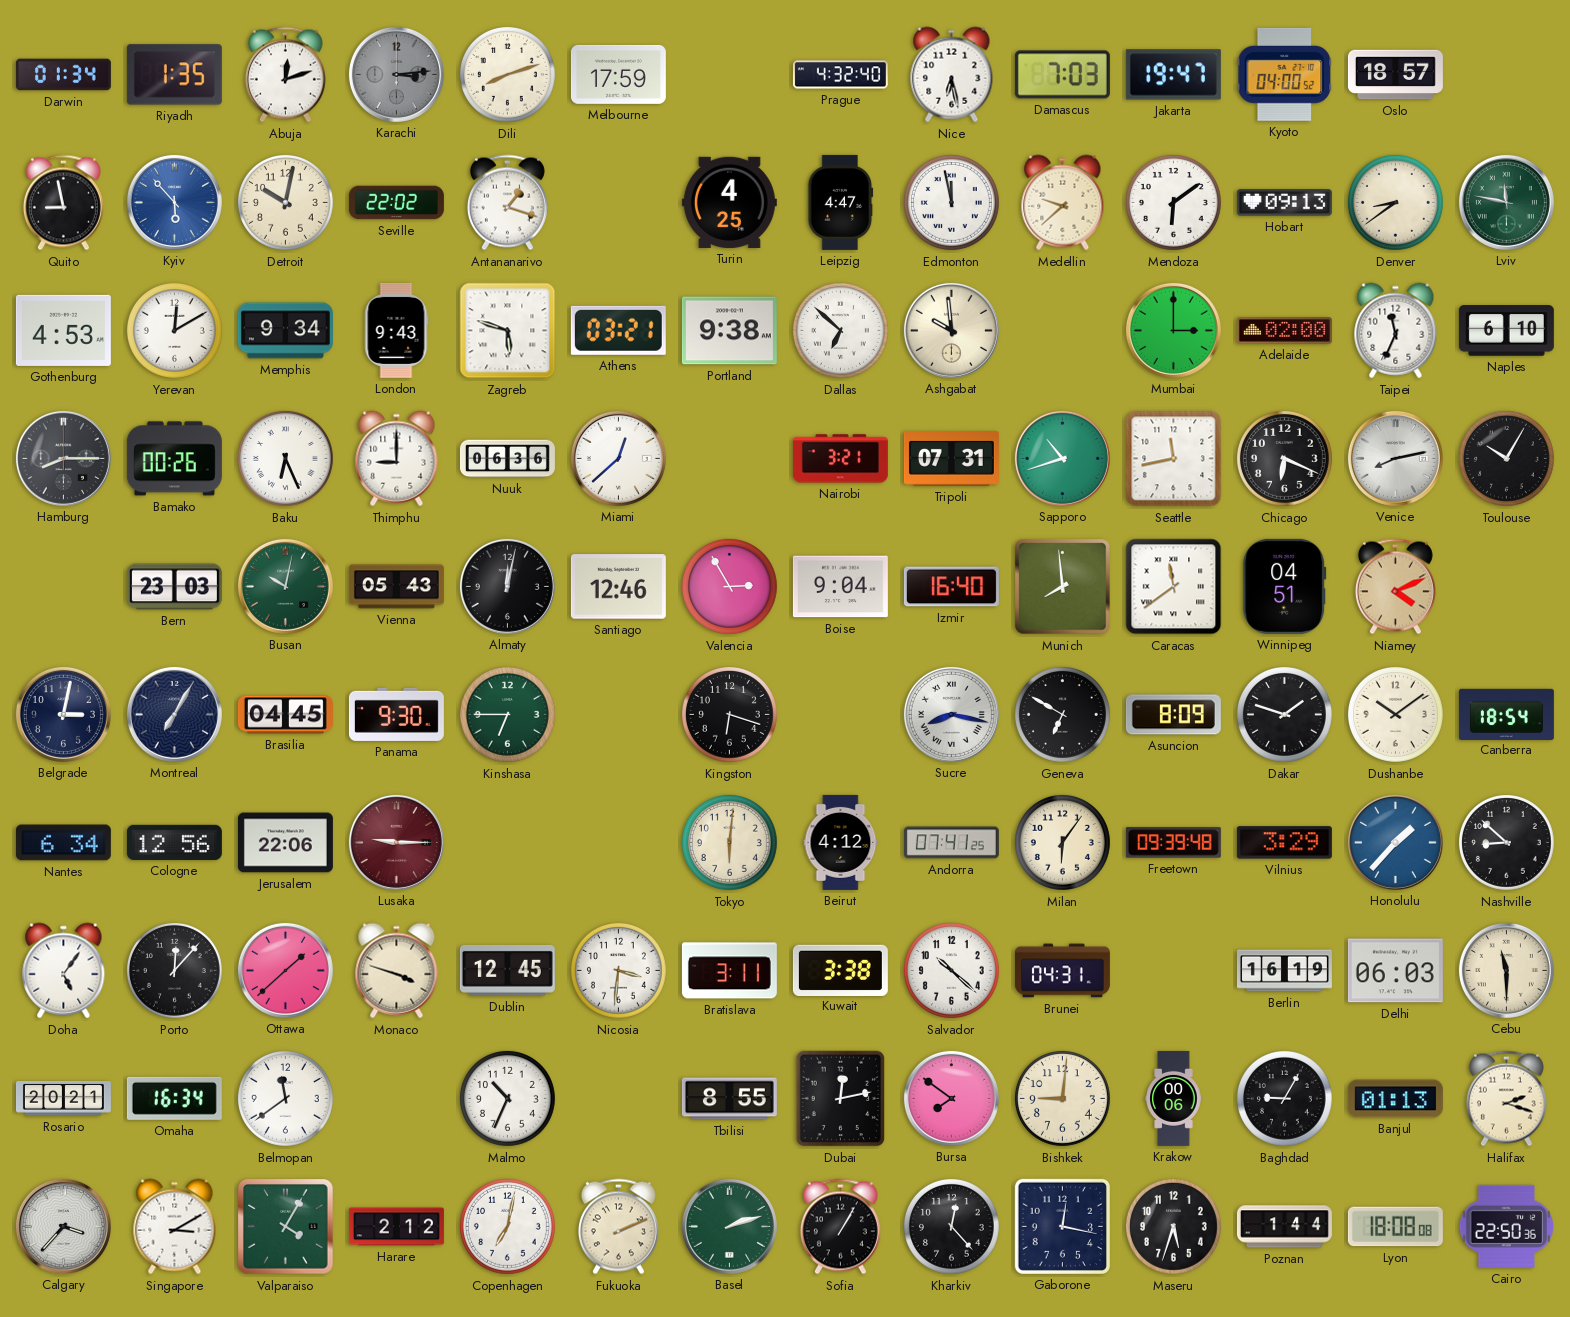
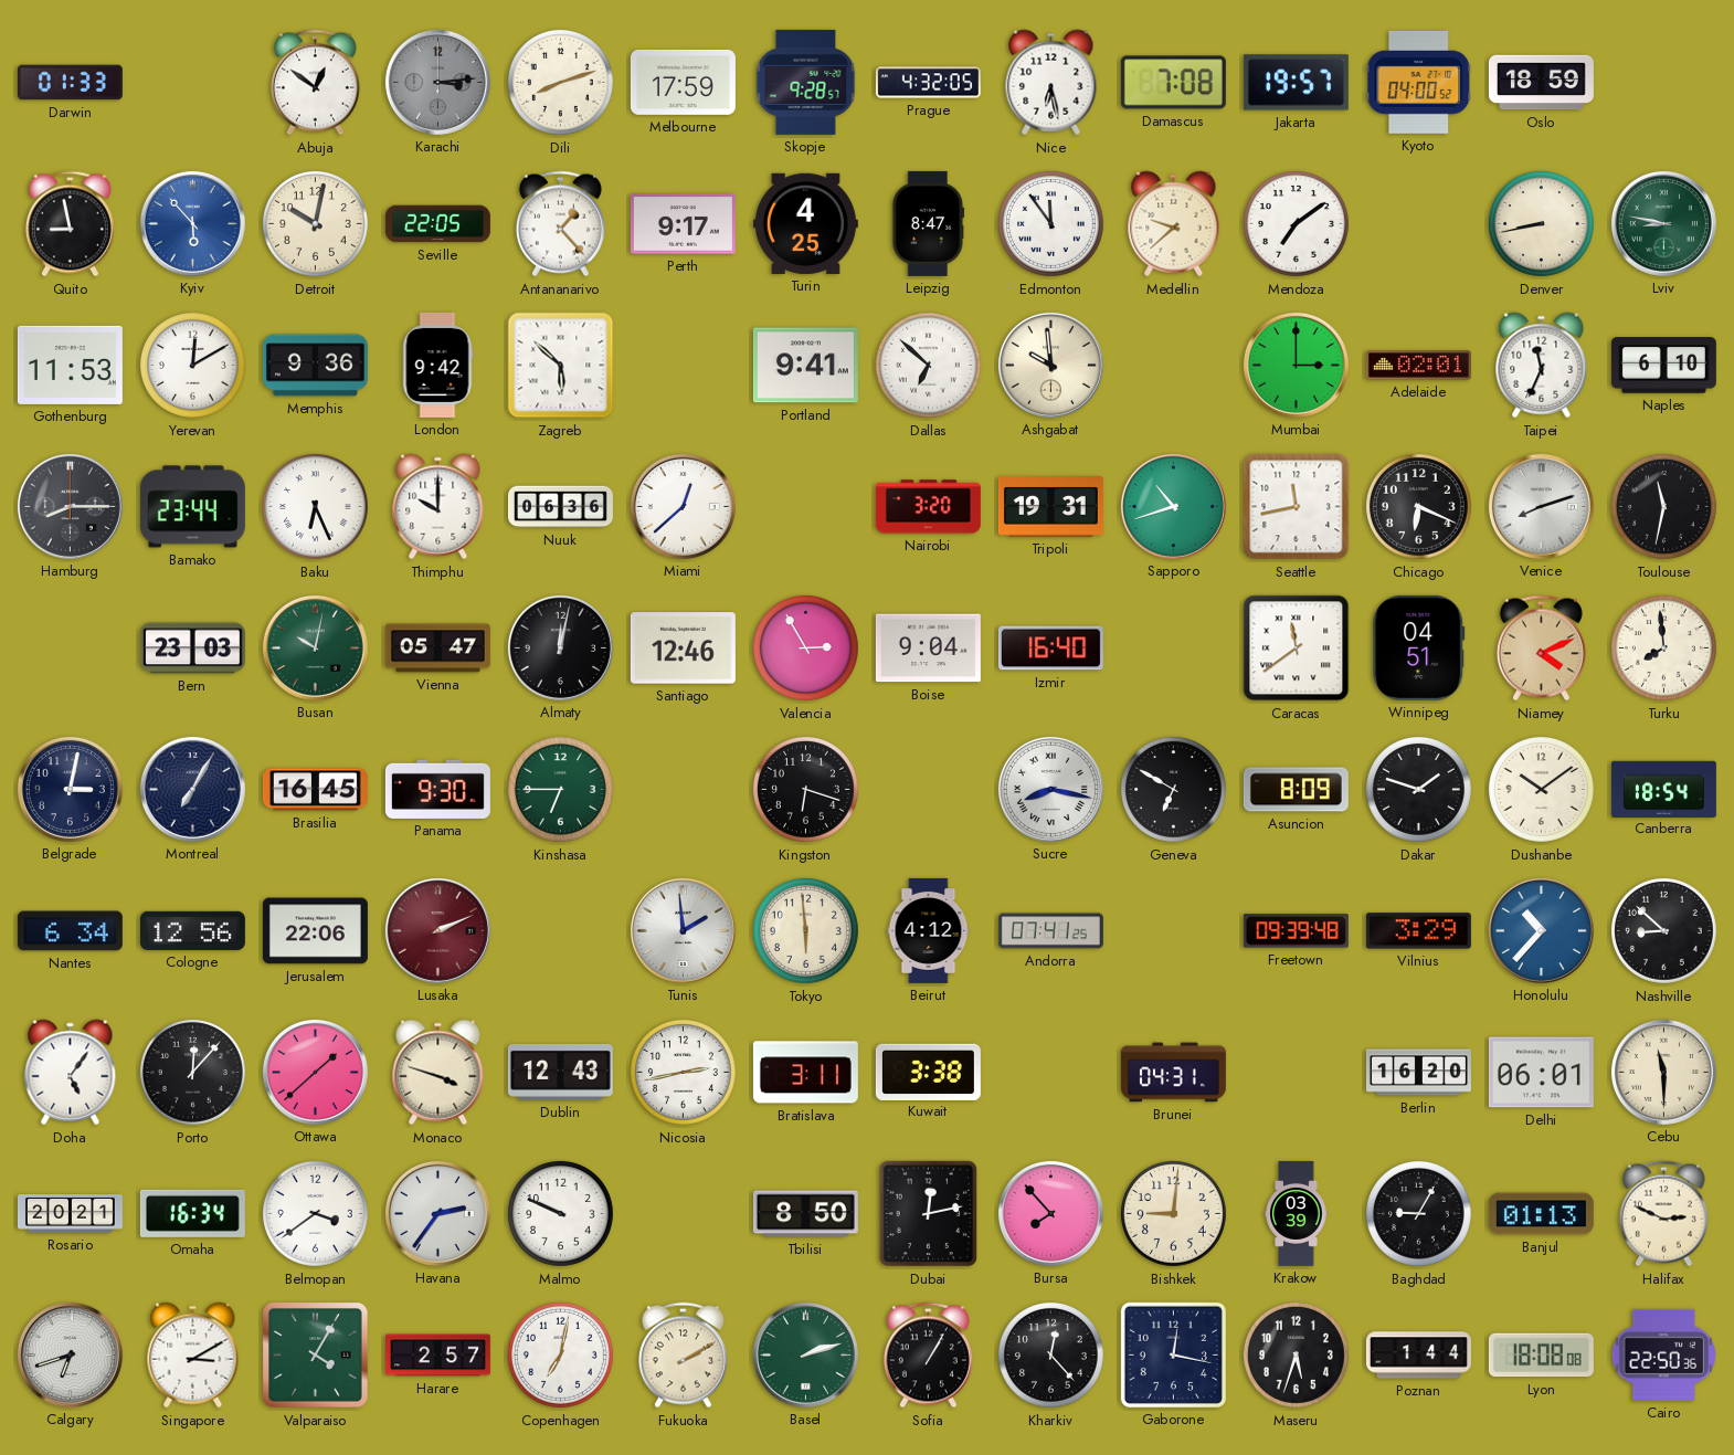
Darwin: 01:34 -> 01:33 (70, 83)
Riyadh: 1:35 -> none (174, 75)
Abuja: 12:12 -> 12:51 (315, 83)
Skopje: none -> 9:28 (806, 82)
Prague: 4:32:40 -> 4:32:05 (928, 83)
Damascus: 7:03 -> 7:08 (1173, 83)
Jakarta: 19:47 -> 19:57 (1296, 83)
Oslo: 18:57 -> 18:59 (1541, 83)
Seville: 22:02 -> 22:05 (437, 224)
Antananarivo: 1:18 -> 1:23 (560, 224)
Perth: none -> 9:17 (683, 224)
Leipzig: 4:47 -> 8:47 (929, 223)
Edmonton: 11:58 -> 11:54 (1050, 223)
Mendoza: 6:09 -> 7:09 (1296, 223)
Hobart: 09:13 -> none (1284, 203)
Denver: 8:39 -> 8:43 (1541, 223)
Lviv: 11:47 -> 8:47 (1663, 223)
Gothenburg: 4:53 -> 11:53 (70, 365)
Memphis: 9:34 -> 9:36 (315, 366)
London: 9:43 -> 9:42 (437, 365)
Zagreb: 5:48 -> 5:52 (561, 366)
Athens: 03:21 -> none (618, 330)
Portland: 9:38 -> 9:41 (805, 366)
Adelaide: 02:00 -> 02:01 (1418, 366)
Bamako: 00:26 -> 23:44 (192, 507)
Thimphu: 9:00 -> 10:00 (438, 507)
Nairobi: 3:21 -> 3:20 (928, 507)
Tripoli: 07:31 -> 19:31 (1050, 507)
Venice: 8:13 -> 8:12 (1541, 506)
Toulouse: 10:05 -> 11:32 (1663, 506)
Vienna: 05:43 -> 05:47 (437, 649)
Munich: 7:59 -> none (1063, 587)
Turku: none -> 7:59 (1663, 647)
Brasilia: 04:45 -> 16:45 (315, 790)
Lusaka: 9:15 -> 2:11 (437, 930)
Tunis: none -> 1:59 (683, 930)
Tokyo: 6:01 -> 5:59 (805, 930)
Milan: 6:06 -> none (1062, 842)
Honolulu: 1:37 -> 10:37 (1541, 930)
Dublin: 12:45 -> 12:43 (560, 1072)
Nicosia: 3:31 -> 2:43 (683, 1072)
Salvador: 10:22 -> none (951, 970)
Berlin: 16:19 -> 16:20 (1418, 1073)
Delhi: 06:03 -> 06:01 (1541, 1073)
Belmopan: 11:39 -> 3:39 (315, 1213)
Havana: none -> 2:36 (437, 1213)
Malmo: 10:34 -> 9:49 (560, 1213)
Tbilisi: 8:55 -> 8:50 (805, 1214)
Bursa: 7:51 -> 7:53 (1050, 1213)
Krakow: 00:06 -> 03:39 (1297, 1213)
Halifax: 2:18 -> 2:49 (1663, 1214)
Calgary: 3:37 -> 6:42 (70, 1354)
Harare: 2:12 -> 2:57 (437, 1356)
Fukuoka: 2:11 -> 2:10 (683, 1356)
